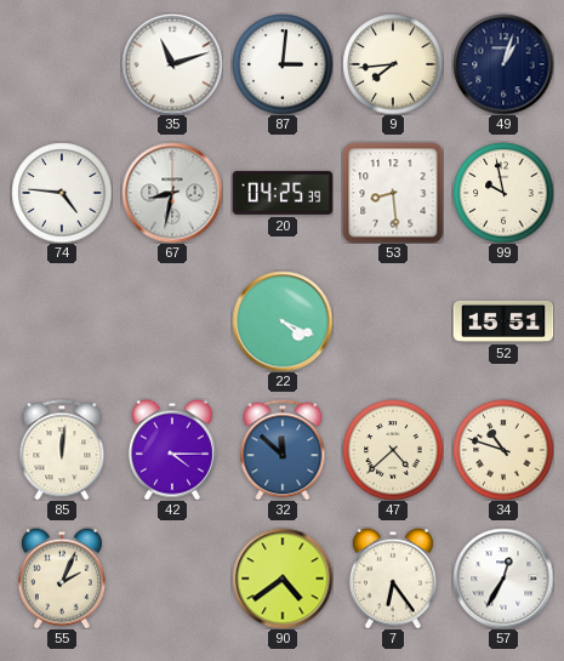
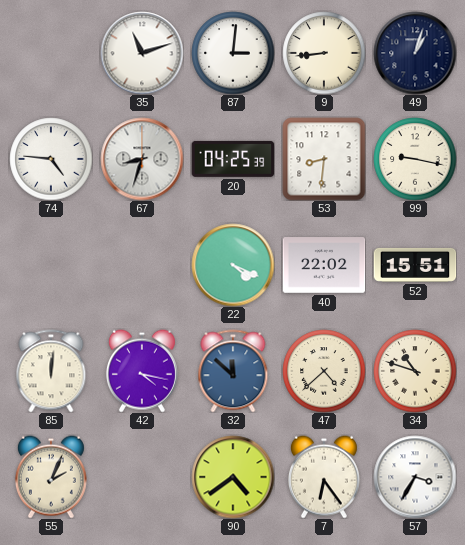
9: 7:44 -> 8:44 (324, 53)
67: 8:32 -> 8:33 (142, 159)
53: 8:29 -> 8:31 (324, 159)
99: 9:58 -> 9:17 (415, 159)
40: none -> 22:02 (324, 265)
42: 4:15 -> 4:17 (142, 371)
57: 12:35 -> 3:35 (415, 477)
